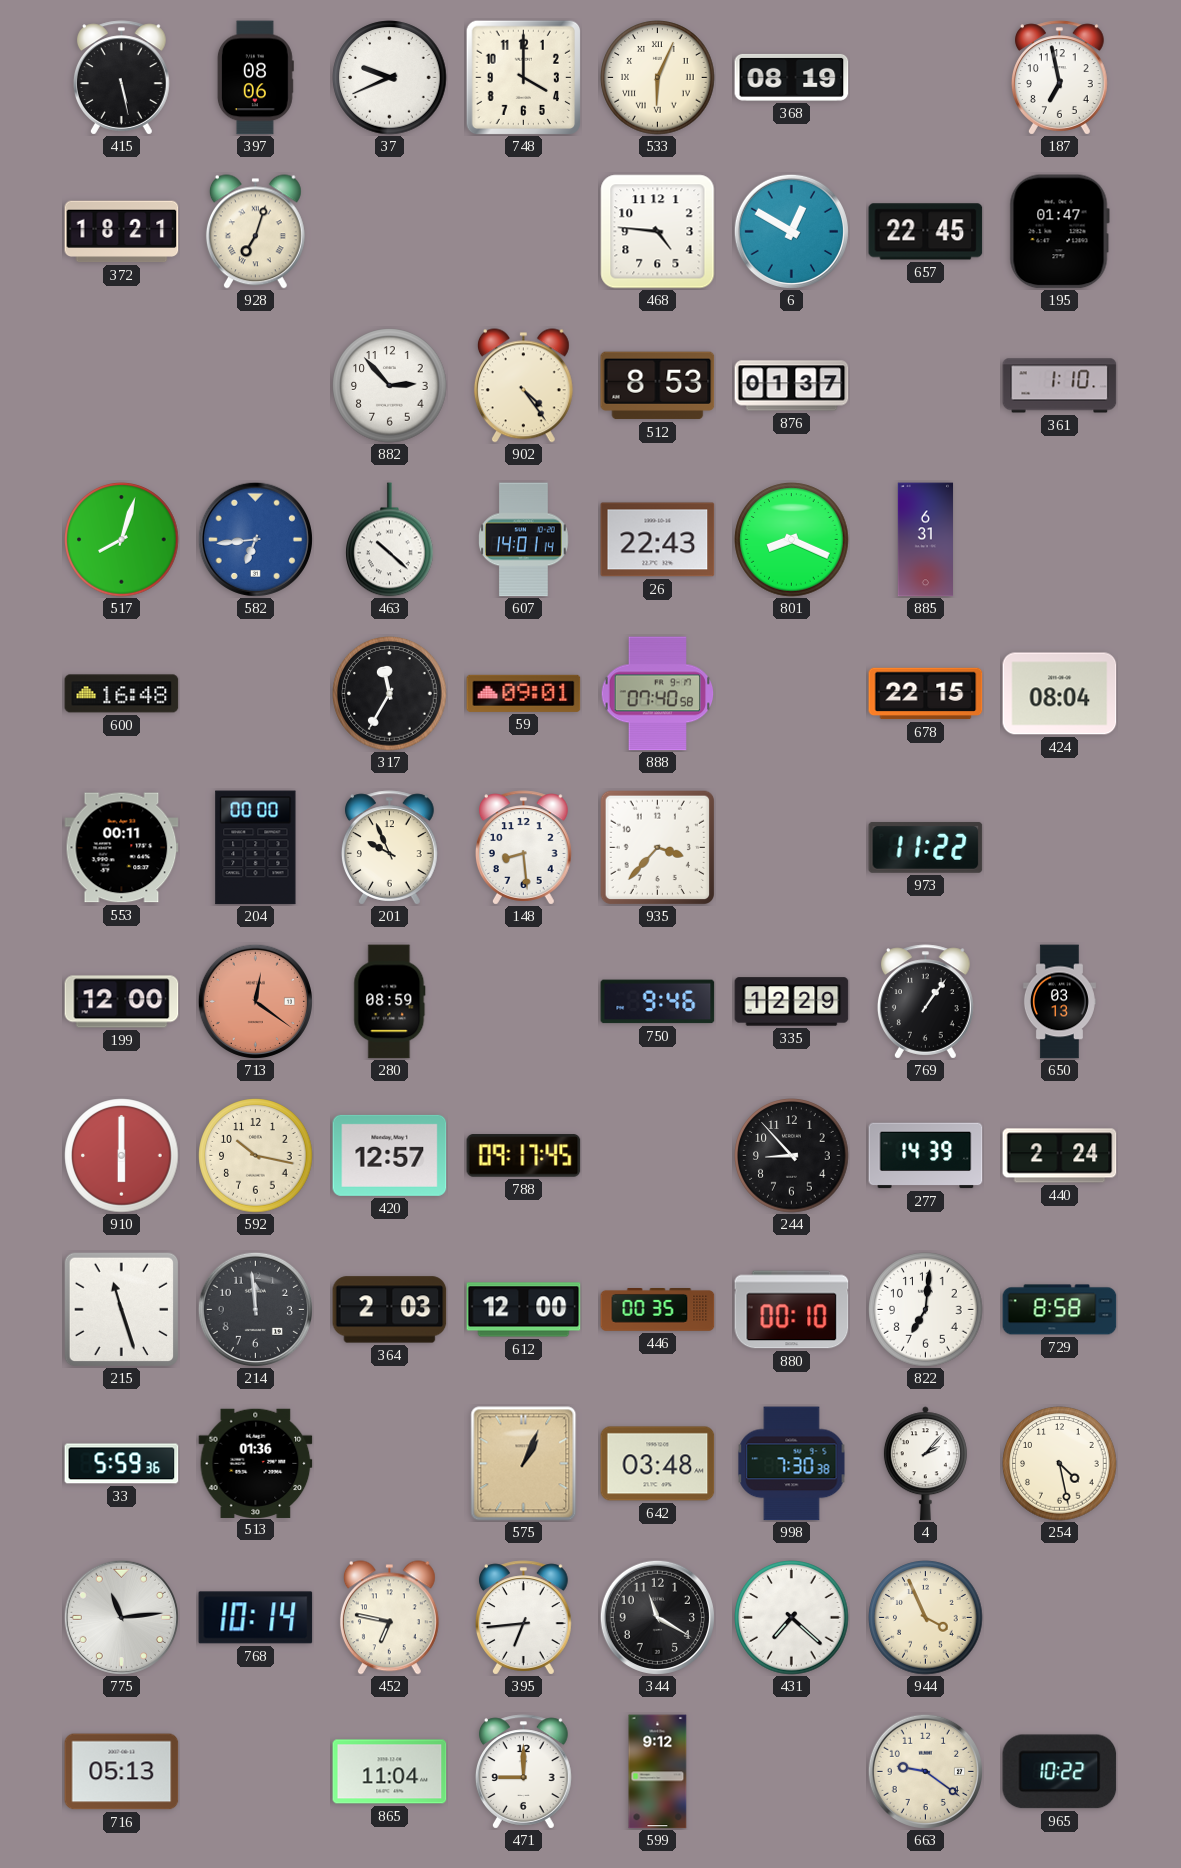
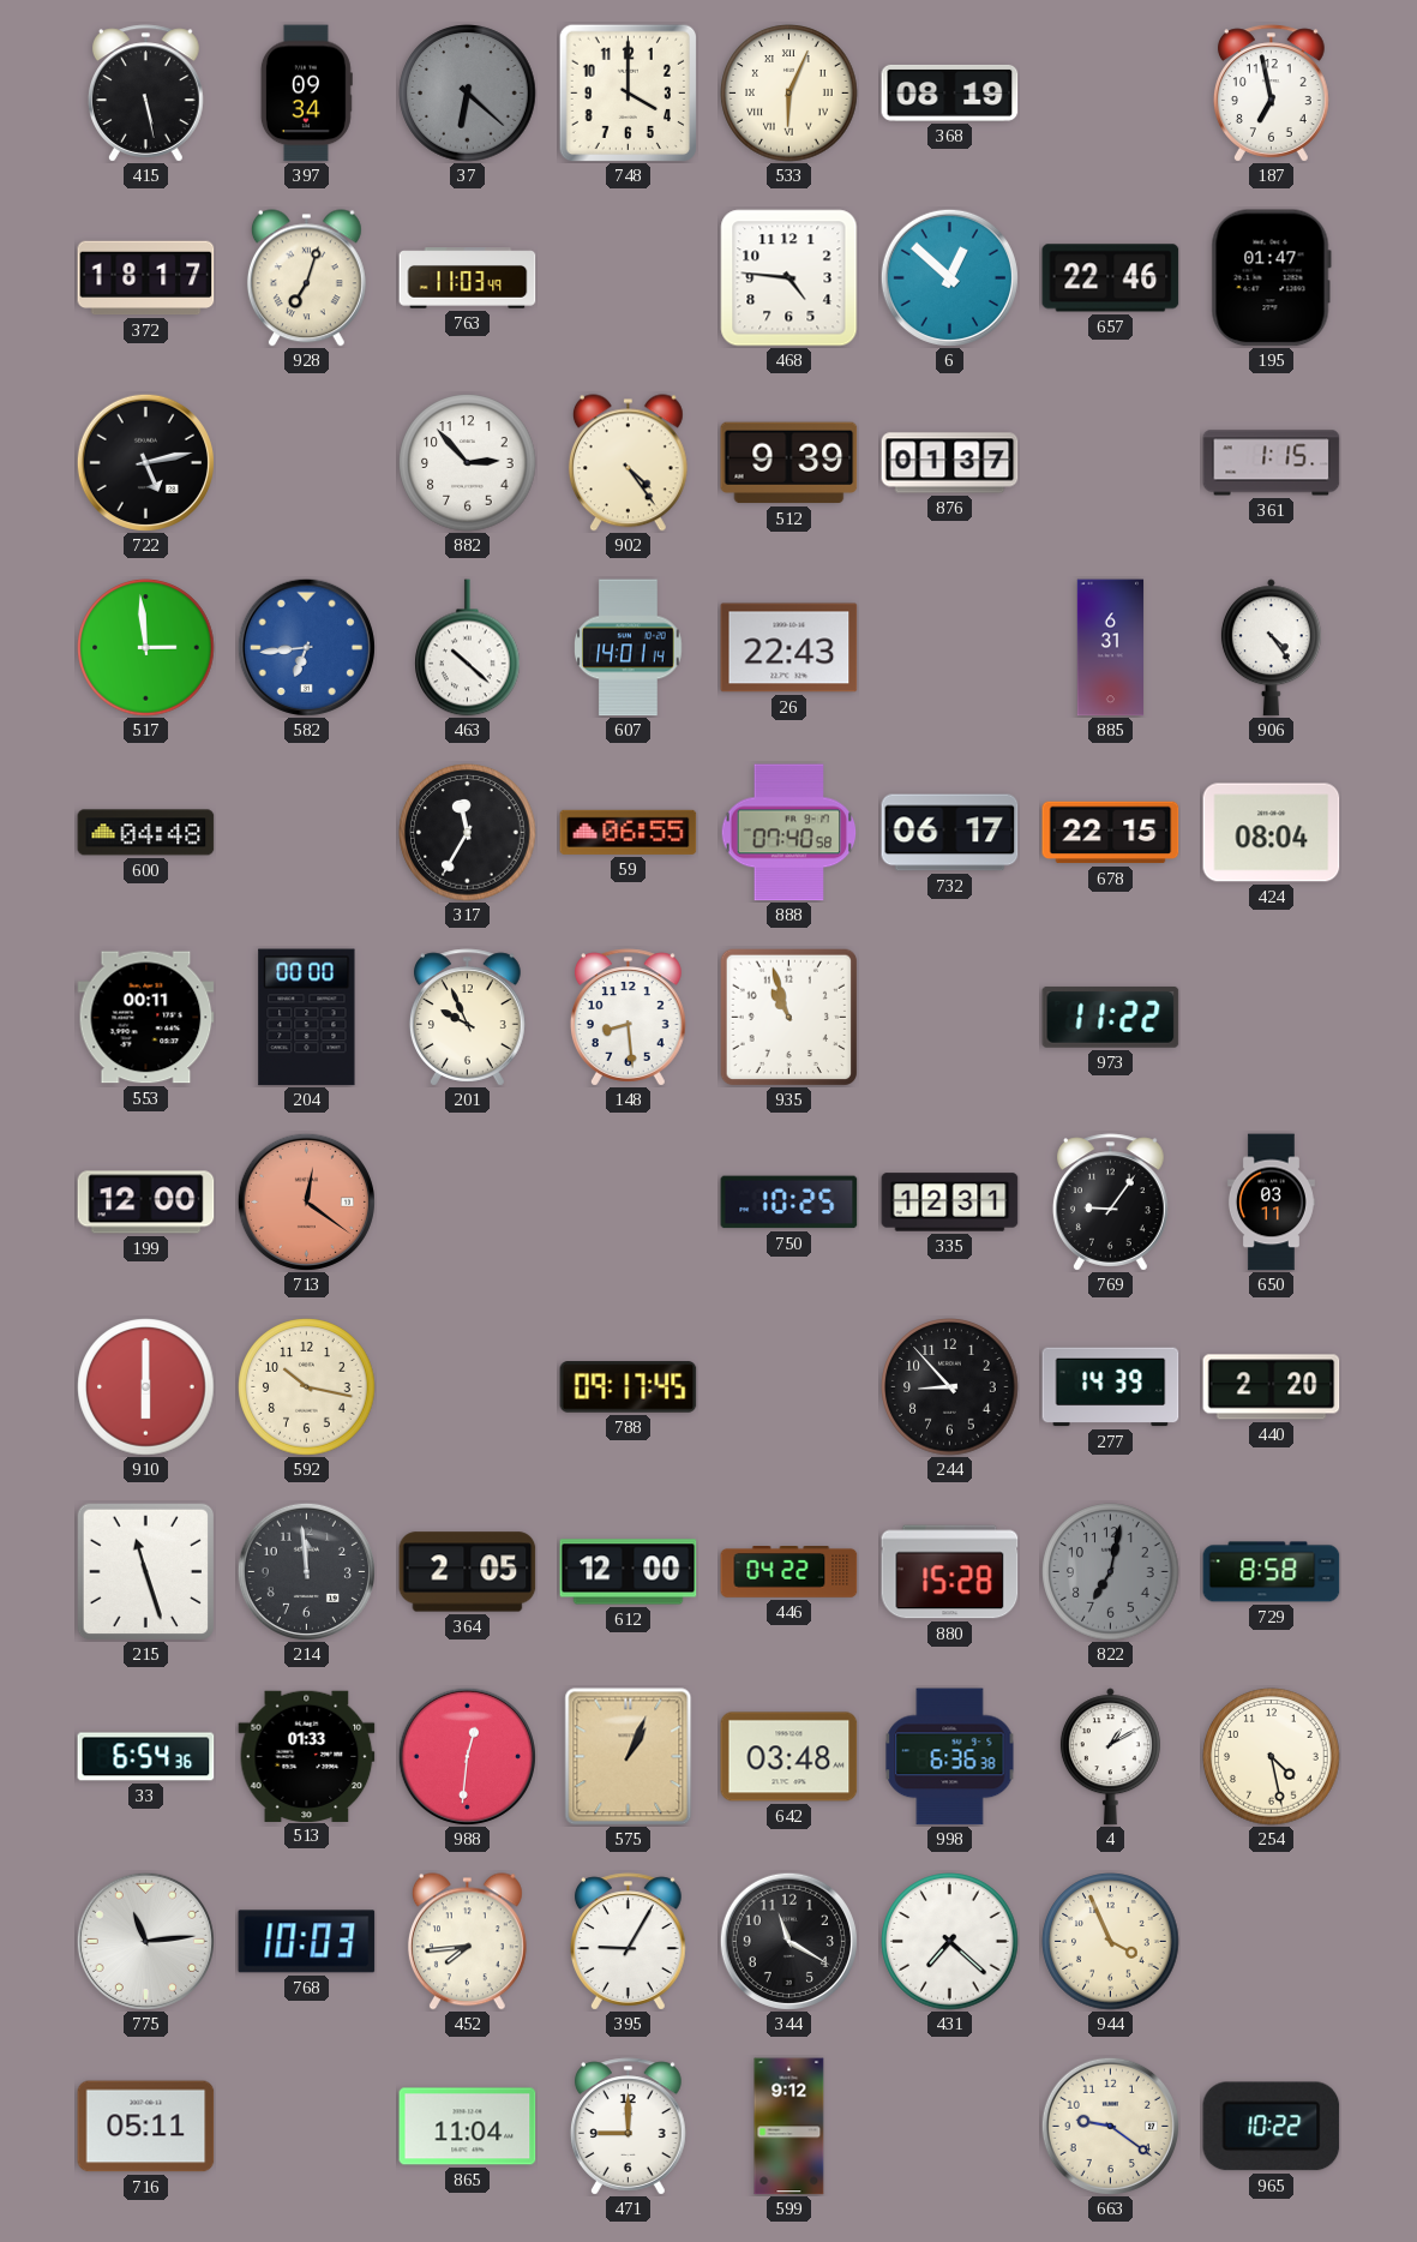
397: 08:06 -> 09:34 (306, 94)
37: 9:41 -> 6:22 (468, 94)
37 dial: white -> grey (468, 94)
372: 18:21 -> 18:17 (146, 278)
763: none -> 11:03 (468, 278)
6: 12:50 -> 12:52 (949, 277)
657: 22:45 -> 22:46 (1111, 278)
722: none -> 5:13 (145, 462)
512: 8:53 -> 9:39 (789, 463)
361: 1:10 -> 1:15 (1272, 463)
517: 8:03 -> 2:59 (146, 648)
801: 8:19 -> none (792, 540)
906: none -> 4:24 (1271, 648)
600: 16:48 -> 04:48 (146, 833)
59: 09:01 -> 06:55 (629, 832)
732: none -> 06:17 (950, 833)
935: 3:37 -> 10:57 (788, 1017)
280: 08:59 -> none (390, 1002)
750: 9:46 -> 10:25 (789, 1203)
335: 12:29 -> 12:31 (950, 1203)
769: 1:06 -> 9:06 (1110, 1203)
650: 03:13 -> 03:11 (1271, 1203)
420: 12:57 -> none (390, 1155)
440: 2:24 -> 2:20 (1272, 1387)
364: 2:03 -> 2:05 (468, 1572)
446: 00:35 -> 04:22 (789, 1572)
880: 00:10 -> 15:28 (950, 1572)
822: 7:01 -> 7:02 (1111, 1572)
822 dial: white -> grey (1111, 1572)
33: 5:59 -> 6:54 (146, 1757)
513: 01:36 -> 01:33 (307, 1756)
988: none -> 12:31 (467, 1756)
998: 7:30 -> 6:36 (950, 1757)
4: 2:07 -> 1:10 (1110, 1757)
768: 10:14 -> 10:03 (307, 1942)
452: 6:47 -> 7:44 (467, 1942)
395: 6:44 -> 9:05 (628, 1942)
716: 05:13 -> 05:11 (146, 2127)
